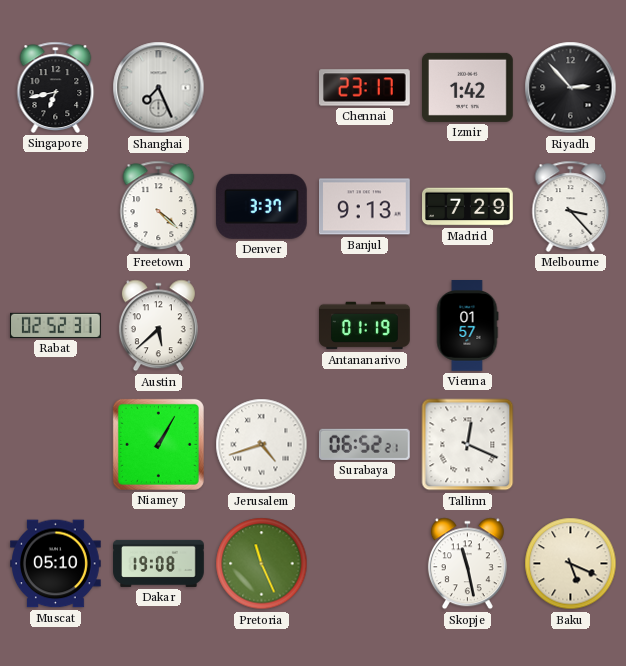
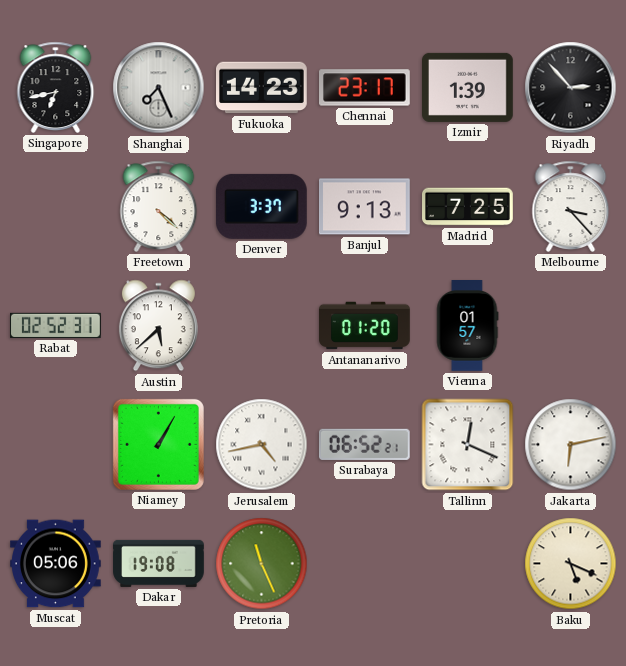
Fukuoka: none -> 14:23 (262, 88)
Izmir: 1:42 -> 1:39 (468, 87)
Madrid: 7:29 -> 7:25 (468, 207)
Antananarivo: 01:19 -> 01:20 (365, 326)
Jerusalem: 4:42 -> 4:43 (262, 445)
Jakarta: none -> 6:13 (571, 445)
Muscat: 05:10 -> 05:06 (56, 564)
Skopje: 11:28 -> none (467, 564)
